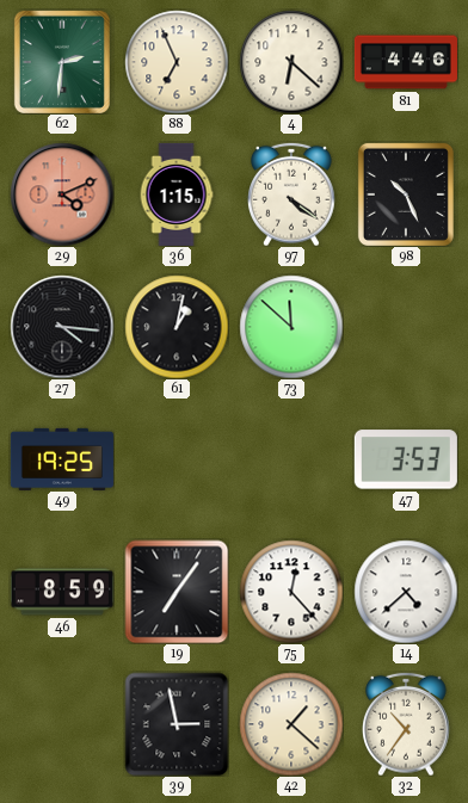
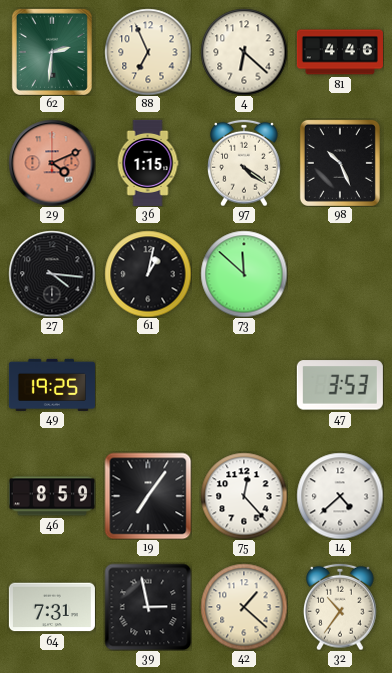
64: none -> 7:31 (52, 607)
